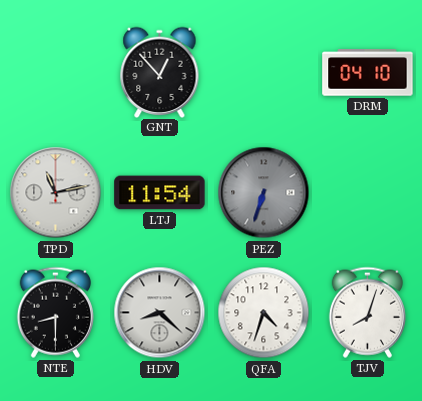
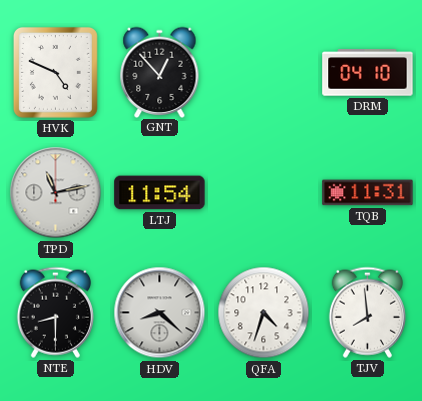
HVK: none -> 4:49 (55, 72)
PEZ: 6:33 -> none (264, 193)
TQB: none -> 11:31 (368, 193)
TJV: 8:03 -> 7:59 (367, 312)
